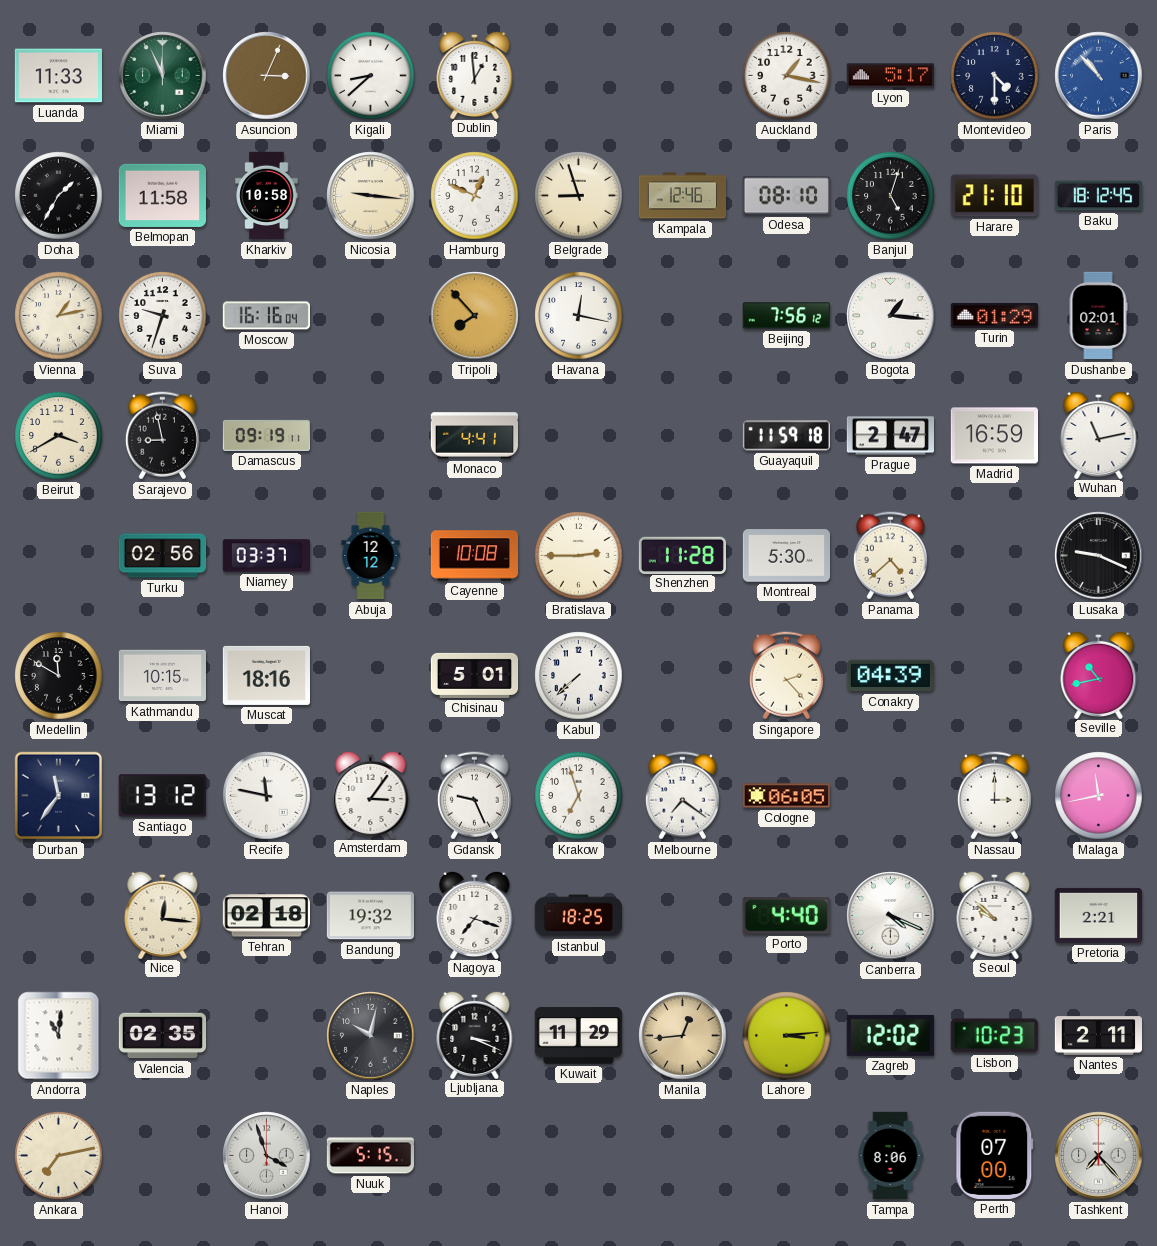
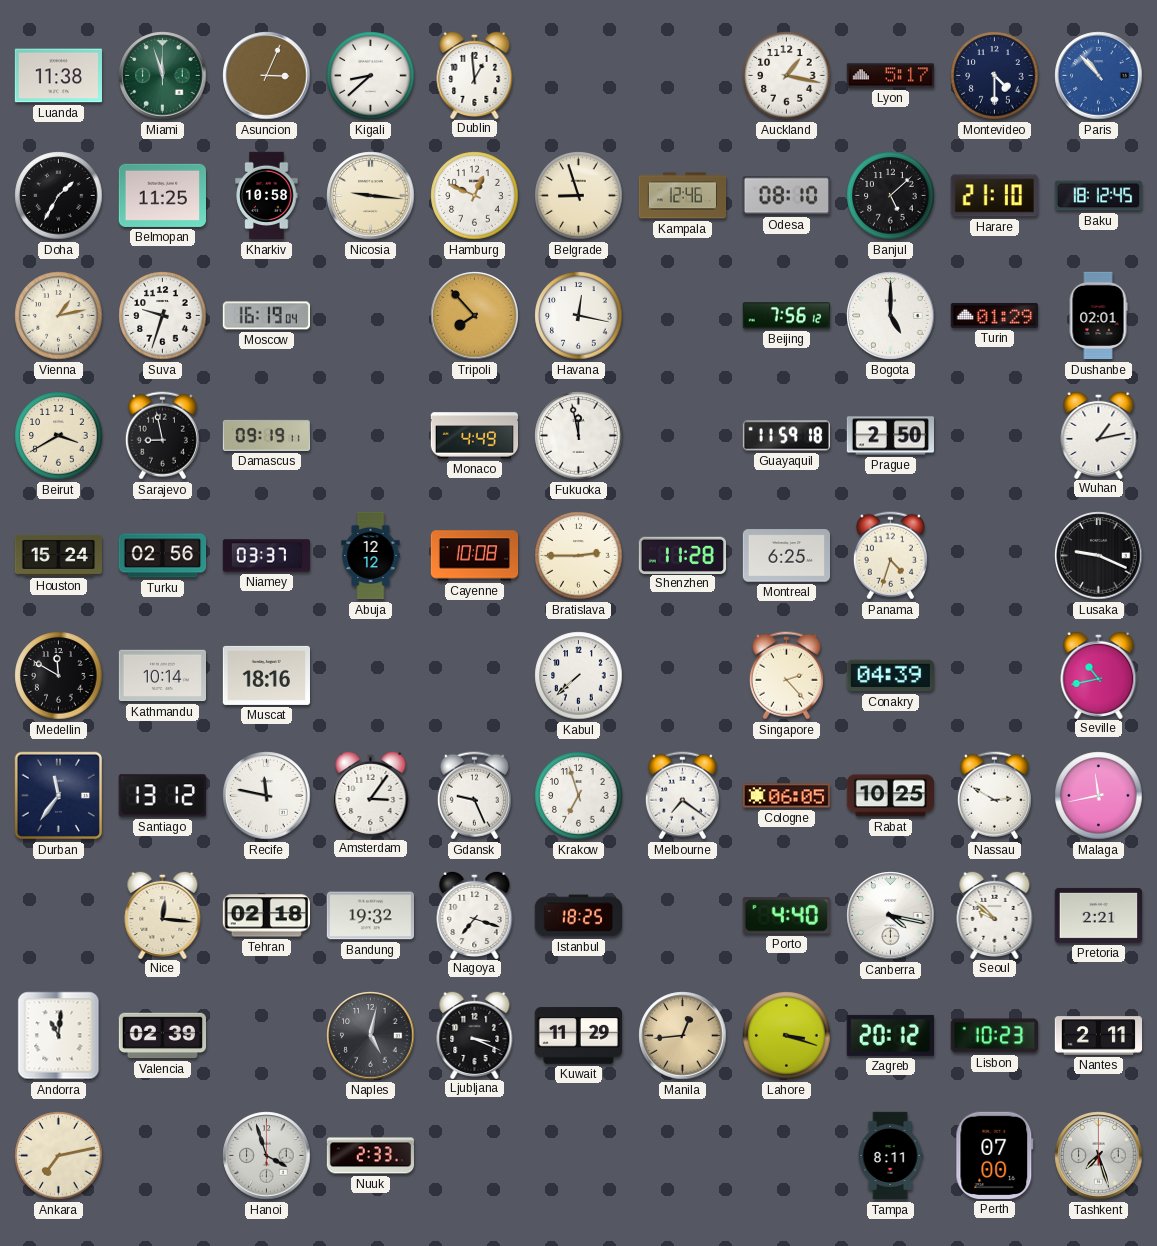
Luanda: 11:33 -> 11:38 (58, 76)
Miami: 11:56 -> 11:57 (163, 76)
Belmopan: 11:58 -> 11:25 (162, 195)
Banjul: 5:03 -> 5:08 (891, 196)
Moscow: 16:16 -> 16:19 (266, 316)
Bogota: 1:16 -> 5:00 (891, 316)
Monaco: 4:41 -> 4:49 (475, 436)
Fukuoka: none -> 11:58 (579, 436)
Prague: 2:47 -> 2:50 (890, 436)
Madrid: 16:59 -> none (994, 436)
Wuhan: 11:13 -> 1:13 (1099, 434)
Houston: none -> 15:24 (59, 555)
Montreal: 5:30 -> 6:25 (786, 556)
Panama: 4:38 -> 4:33 (890, 556)
Kathmandu: 10:15 -> 10:14 (162, 676)
Chisinau: 5:01 -> none (475, 675)
Rabat: none -> 10:25 (890, 796)
Nassau: 3:00 -> 2:50 (994, 796)
Canberra: 4:19 -> 4:17 (891, 916)
Valencia: 02:35 -> 02:39 (162, 1036)
Naples: 10:02 -> 5:02 (371, 1036)
Lahore: 3:14 -> 3:18 (787, 1036)
Zagreb: 12:02 -> 20:12 (890, 1035)
Nuuk: 5:15 -> 2:33 (371, 1156)
Tampa: 8:06 -> 8:11 (890, 1156)
Tashkent: 7:23 -> 7:27 (1099, 1156)
